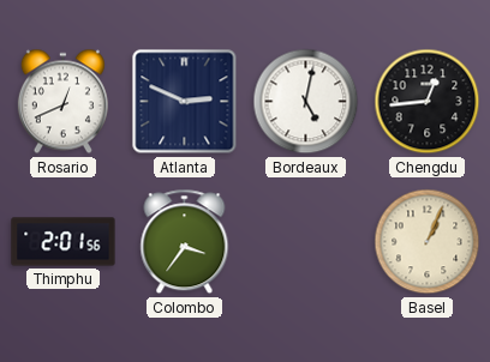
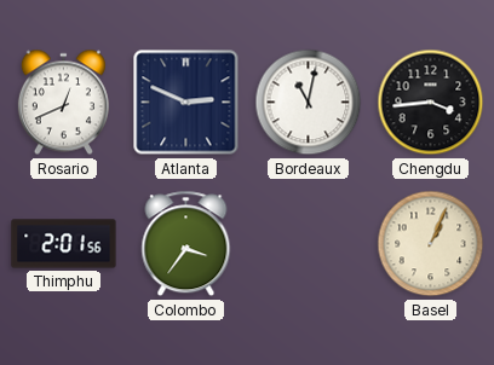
Bordeaux: 5:02 -> 11:02 (309, 103)
Chengdu: 12:44 -> 3:44 (431, 103)
